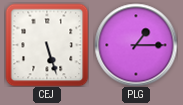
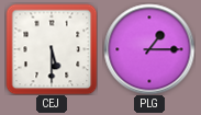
CEJ: 5:27 -> 5:30 (52, 49)
